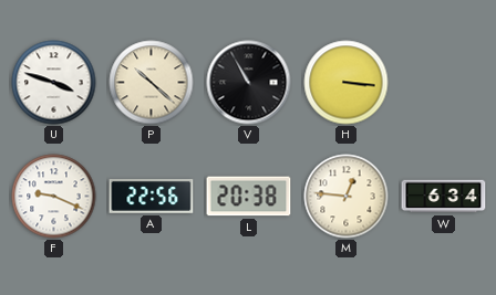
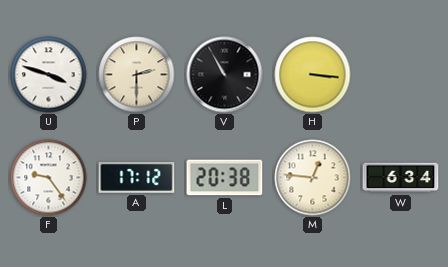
P: 10:22 -> 2:30 (137, 75)
F: 9:19 -> 9:24 (49, 178)
A: 22:56 -> 17:12 (137, 178)
